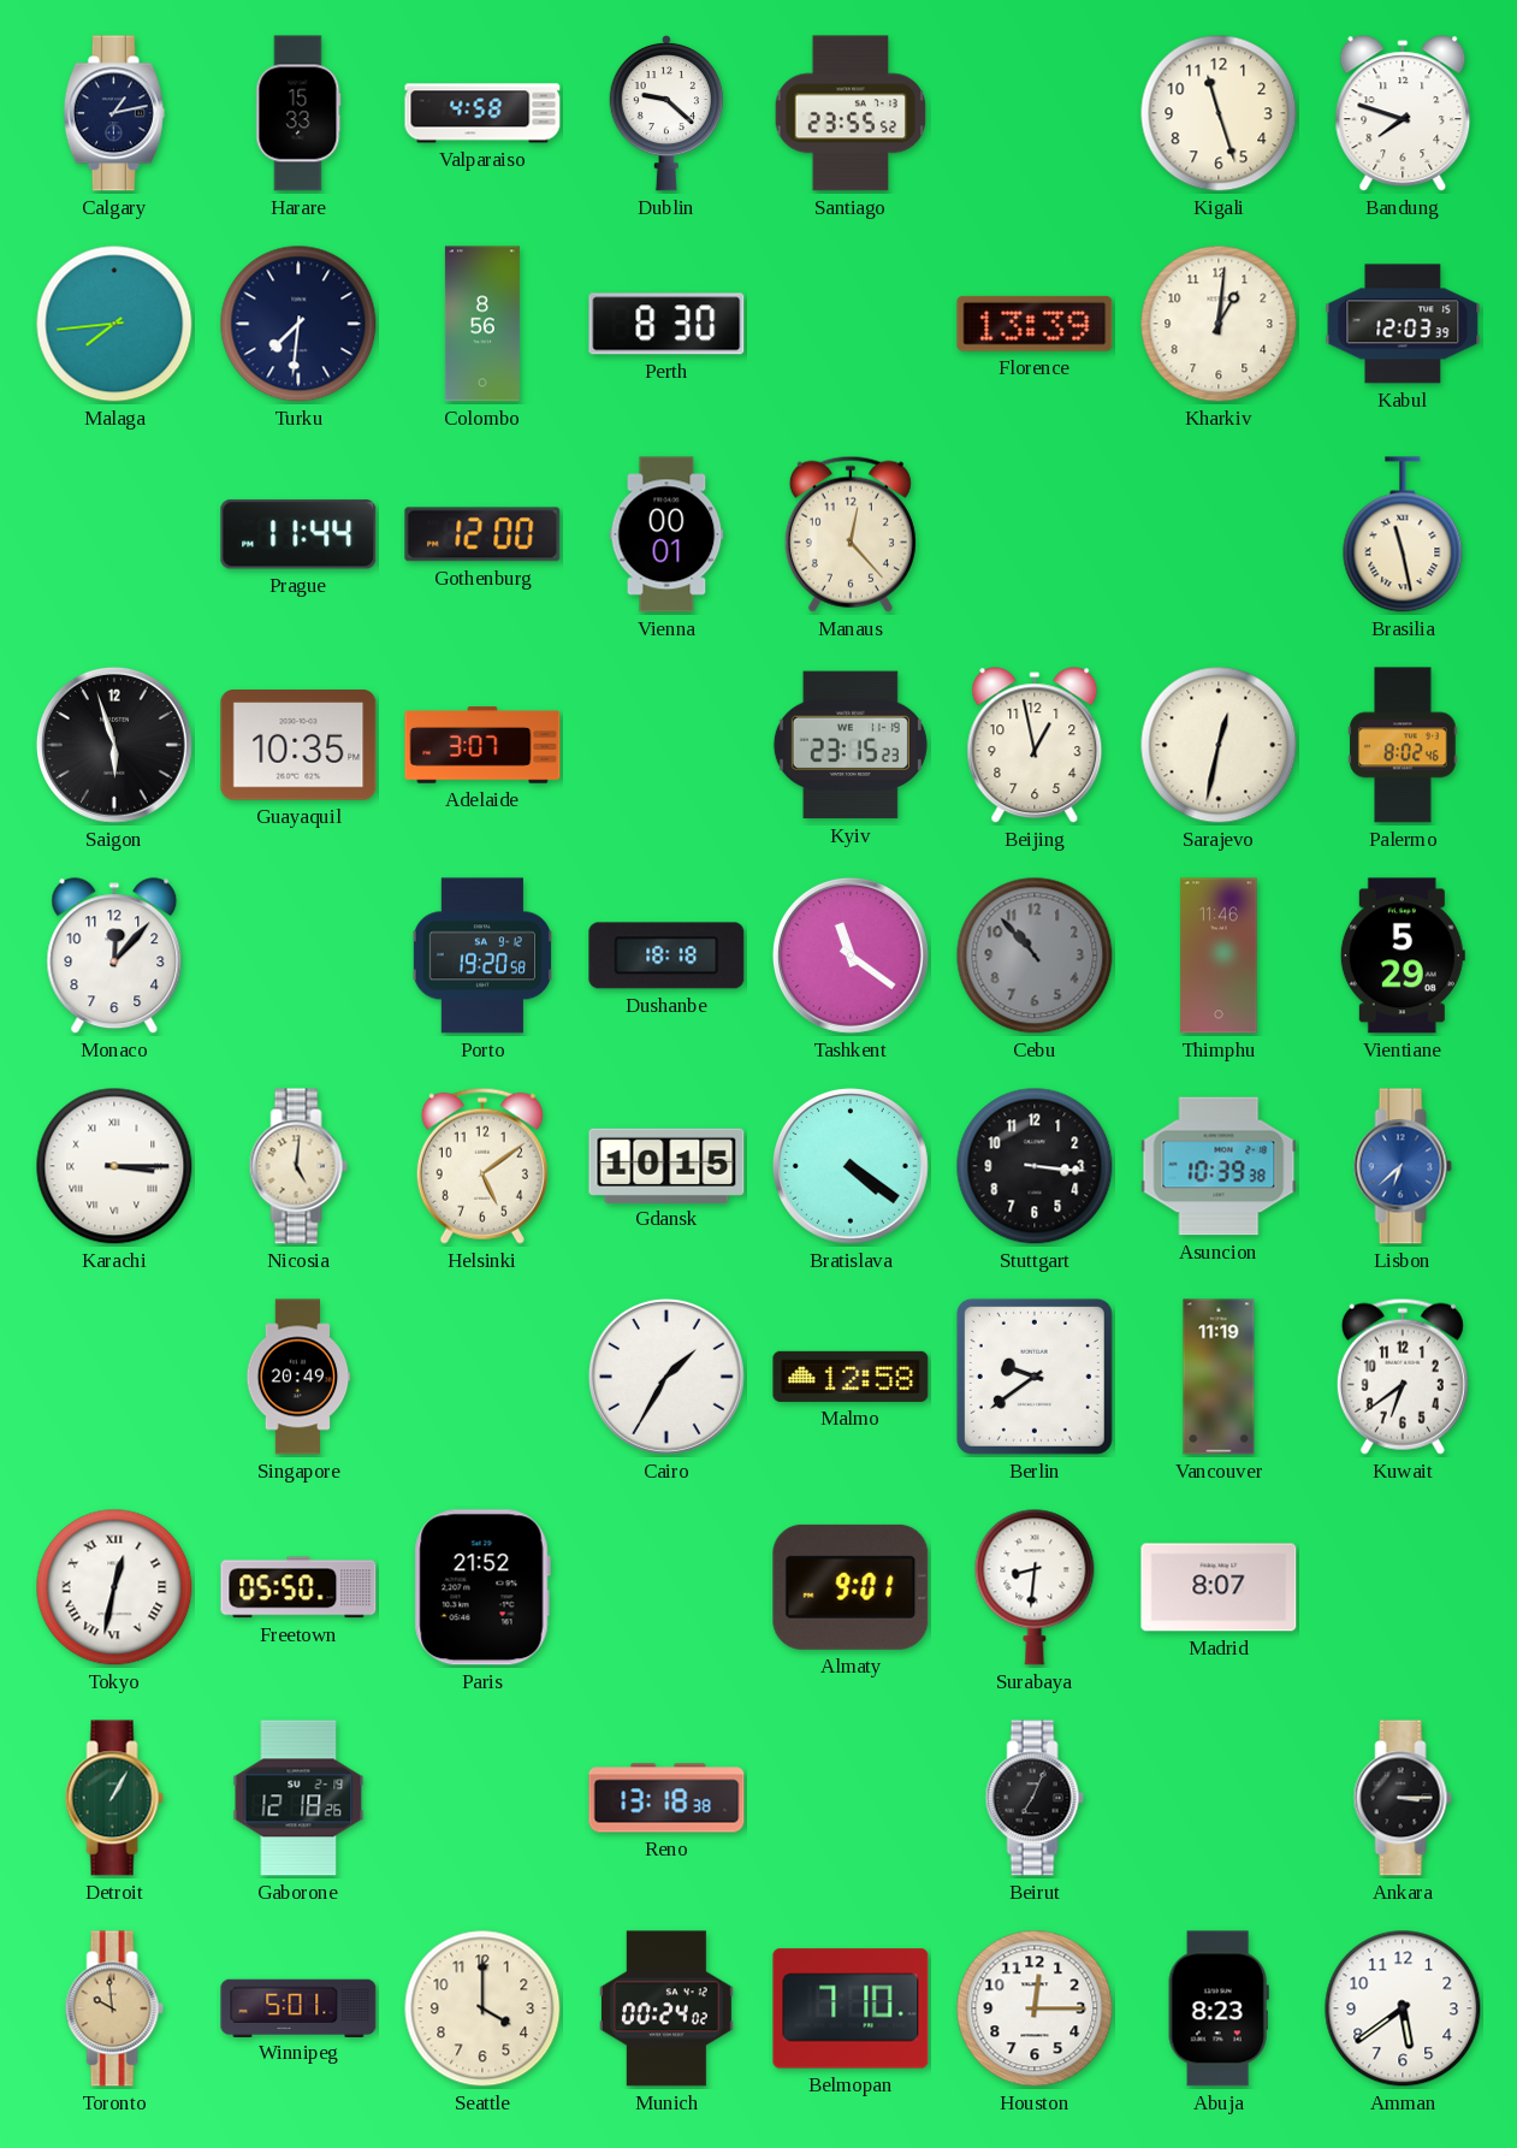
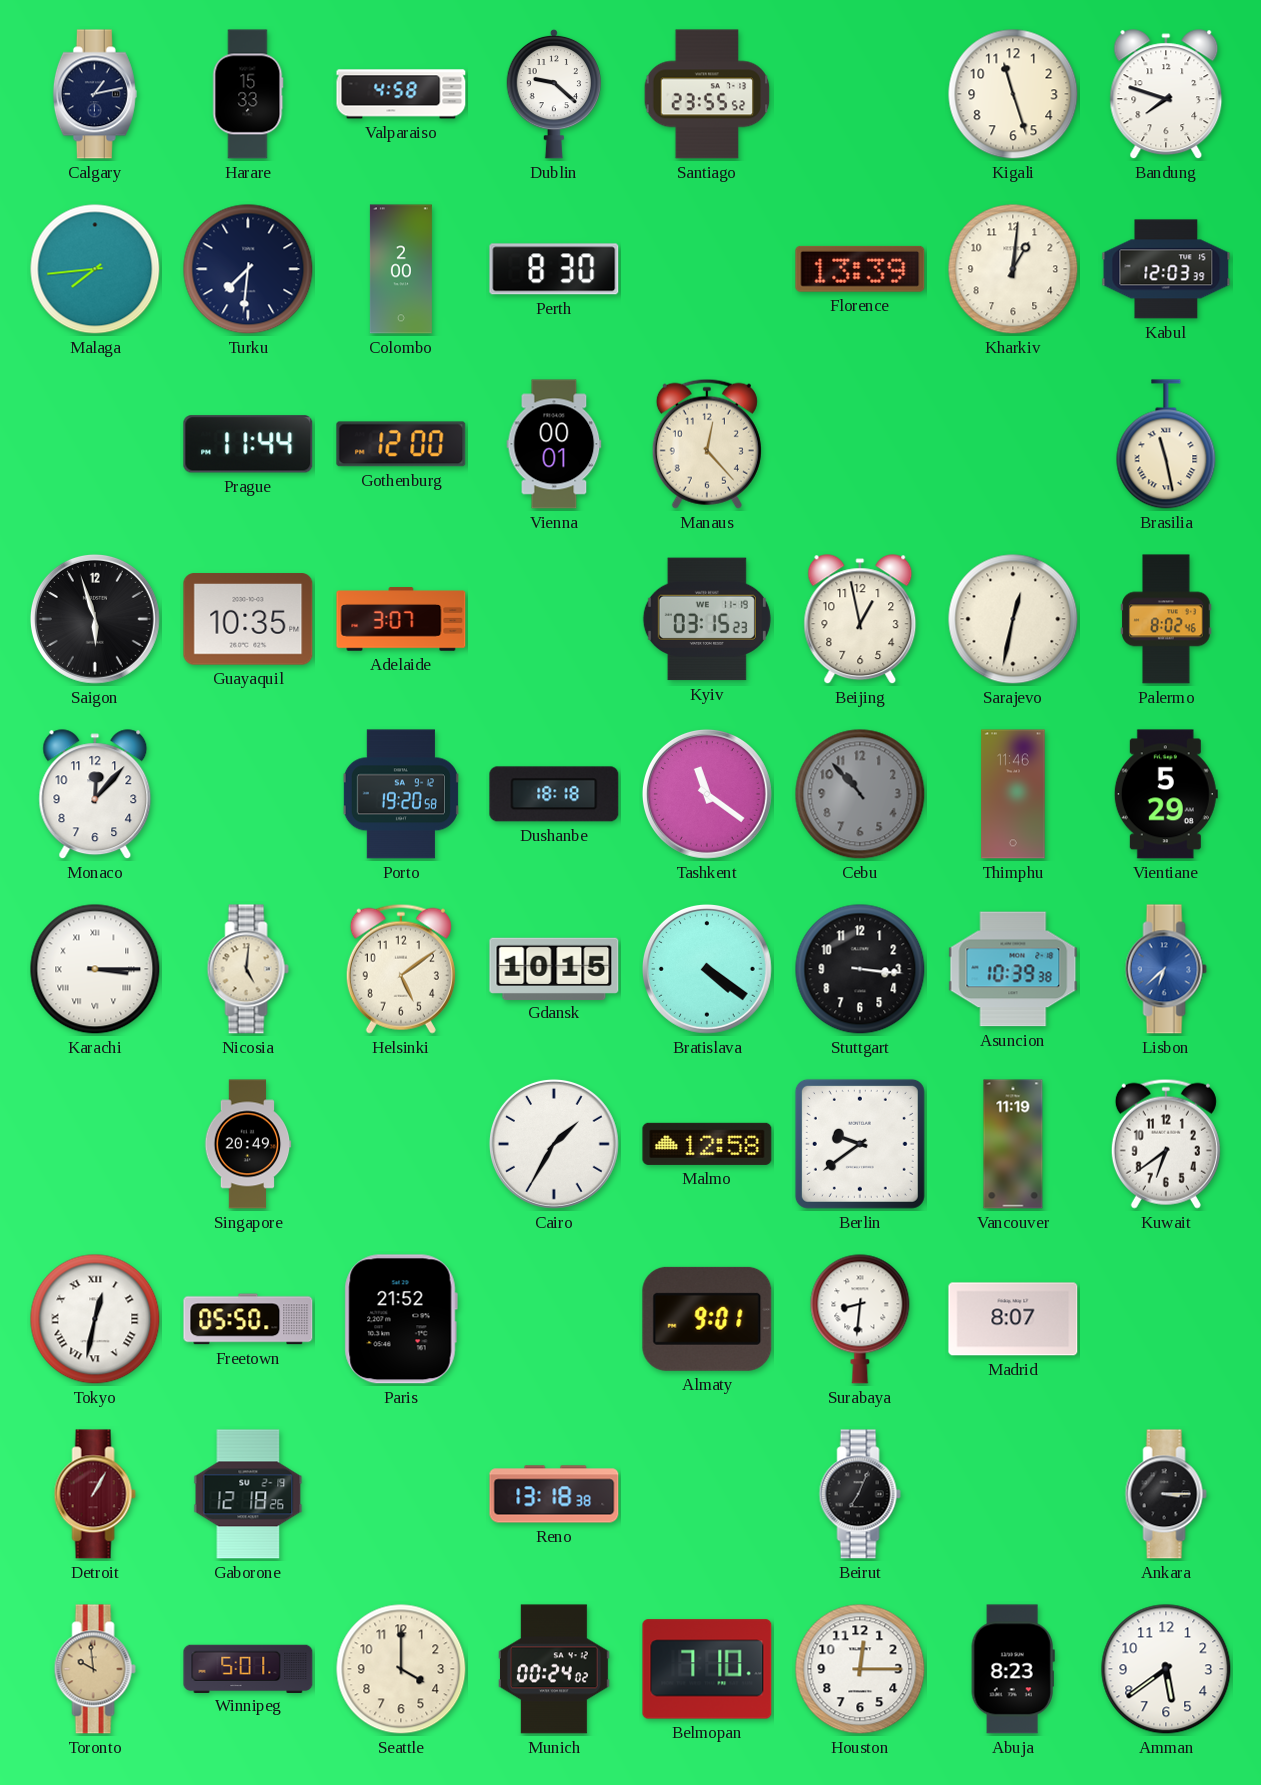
Colombo: 8:56 -> 2:00 (401, 269)
Kyiv: 23:15 -> 03:15 (707, 619)
Detroit dial: green -> burgundy (95, 1494)
